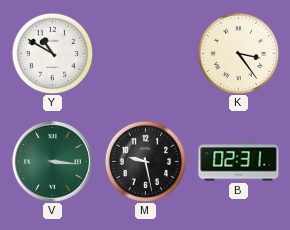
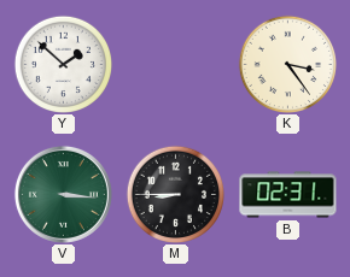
Y: 10:50 -> 1:52 (63, 64)
M: 9:28 -> 8:45 (175, 194)
